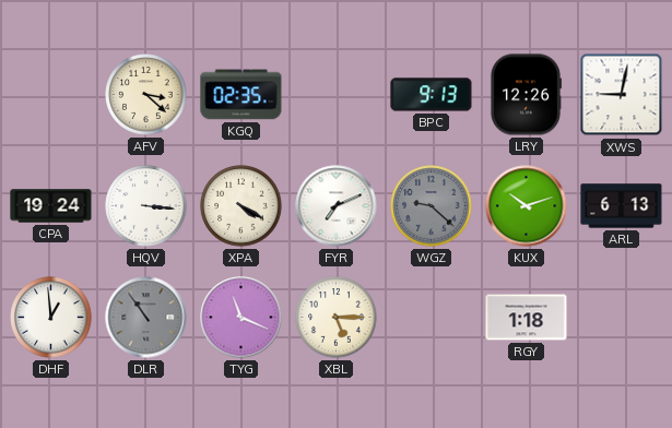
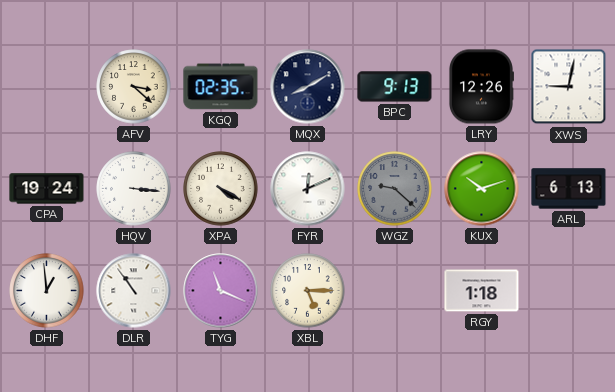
MQX: none -> 8:10 (308, 87)
FYR: 7:11 -> 12:11 (308, 189)
DLR dial: grey -> white (134, 291)
